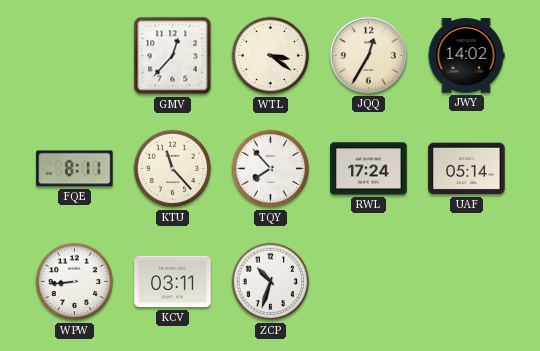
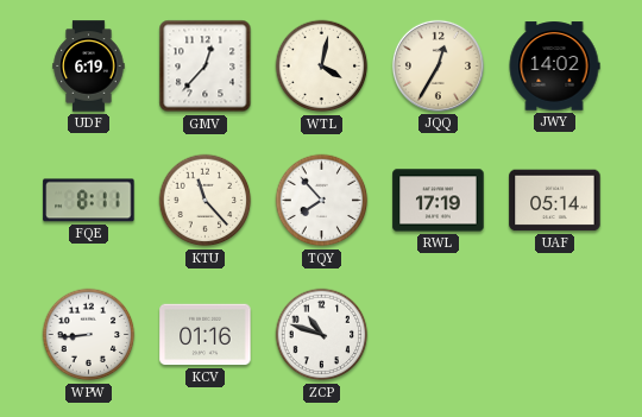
UDF: none -> 6:19 (89, 67)
WTL: 3:21 -> 4:02 (322, 67)
RWL: 17:24 -> 17:19 (439, 201)
KCV: 03:11 -> 01:16 (206, 335)
ZCP: 10:33 -> 10:48 (322, 335)
